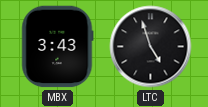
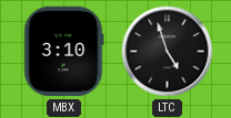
MBX: 3:43 -> 3:10 (64, 52)
